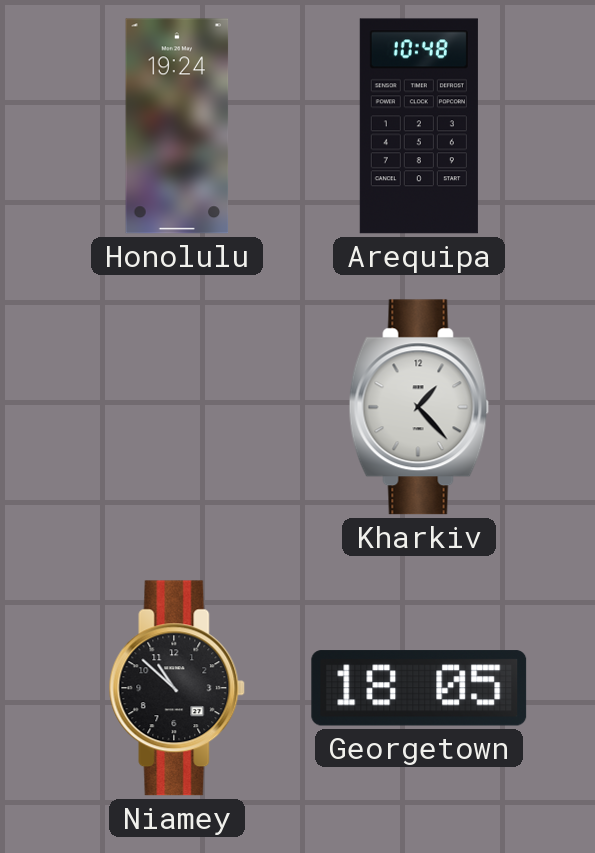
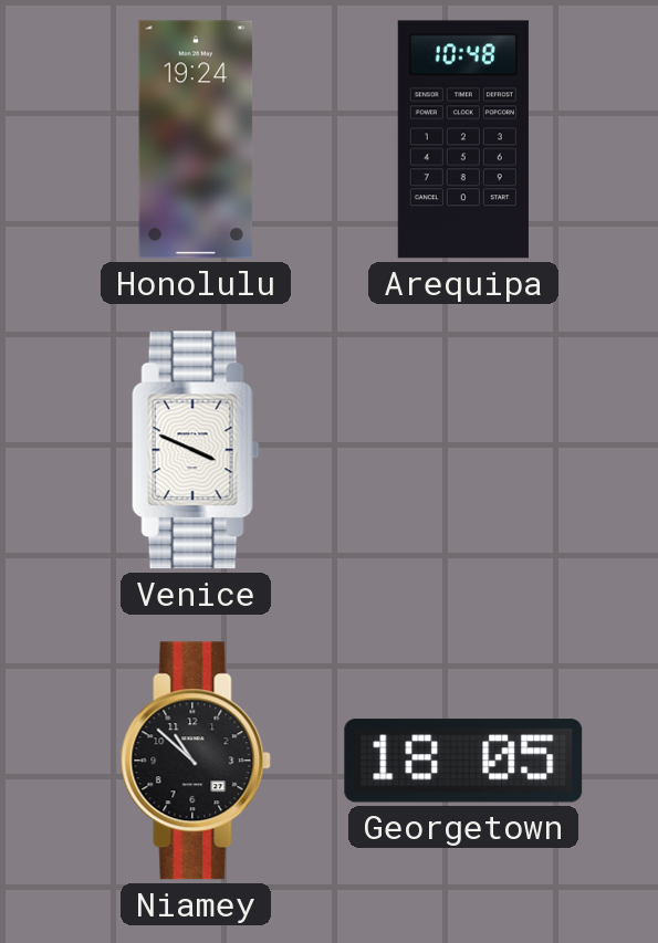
Venice: none -> 3:49 (196, 450)
Kharkiv: 1:23 -> none (419, 407)
